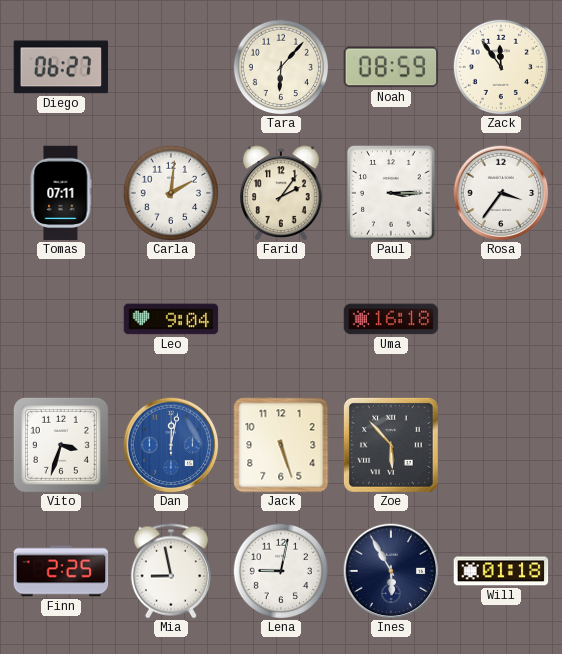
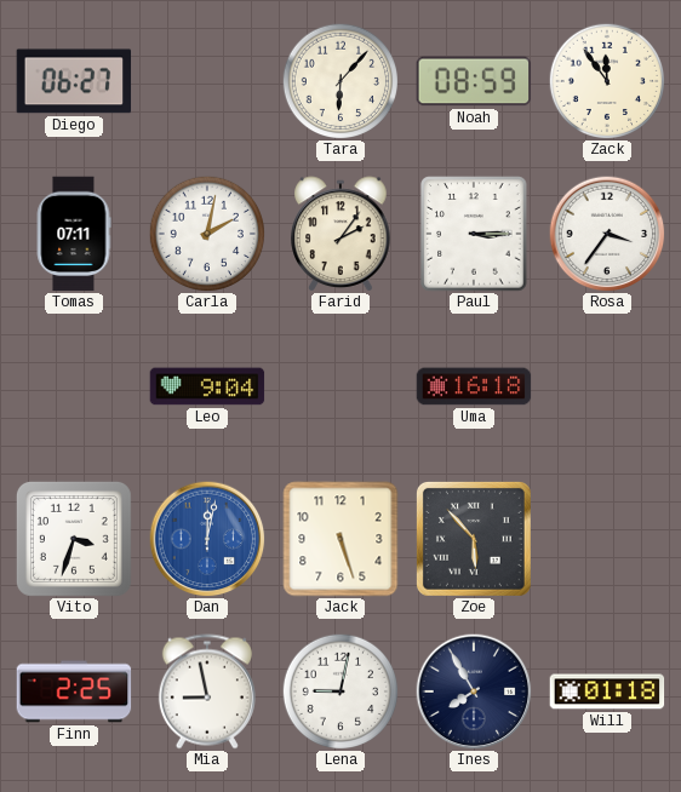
Carla: 2:01 -> 2:02 (206, 233)
Ines: 5:55 -> 7:55 (474, 691)
